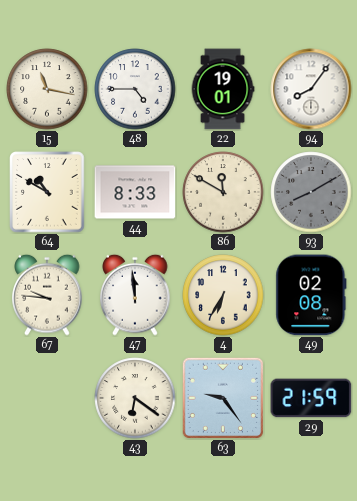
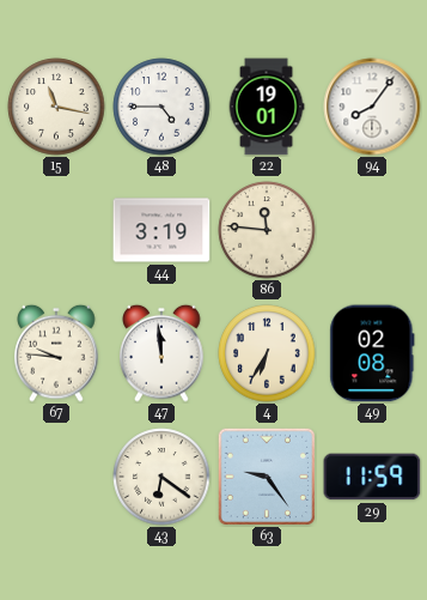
64: 10:50 -> none (47, 192)
44: 8:33 -> 3:19 (161, 230)
86: 11:50 -> 11:46 (267, 230)
93: 8:10 -> none (311, 192)
29: 21:59 -> 11:59 (372, 477)
